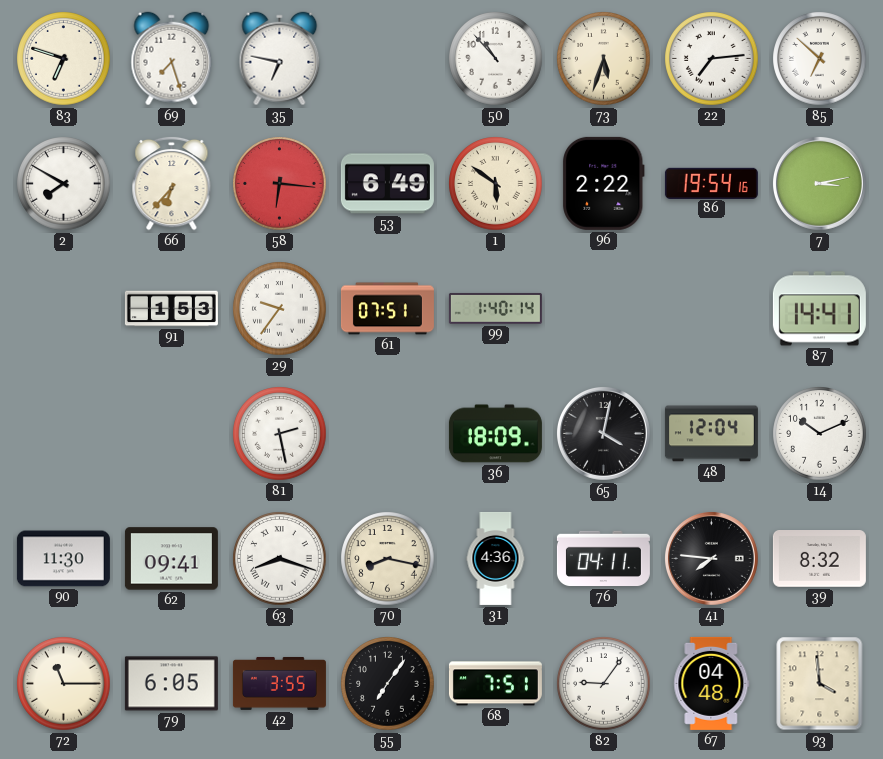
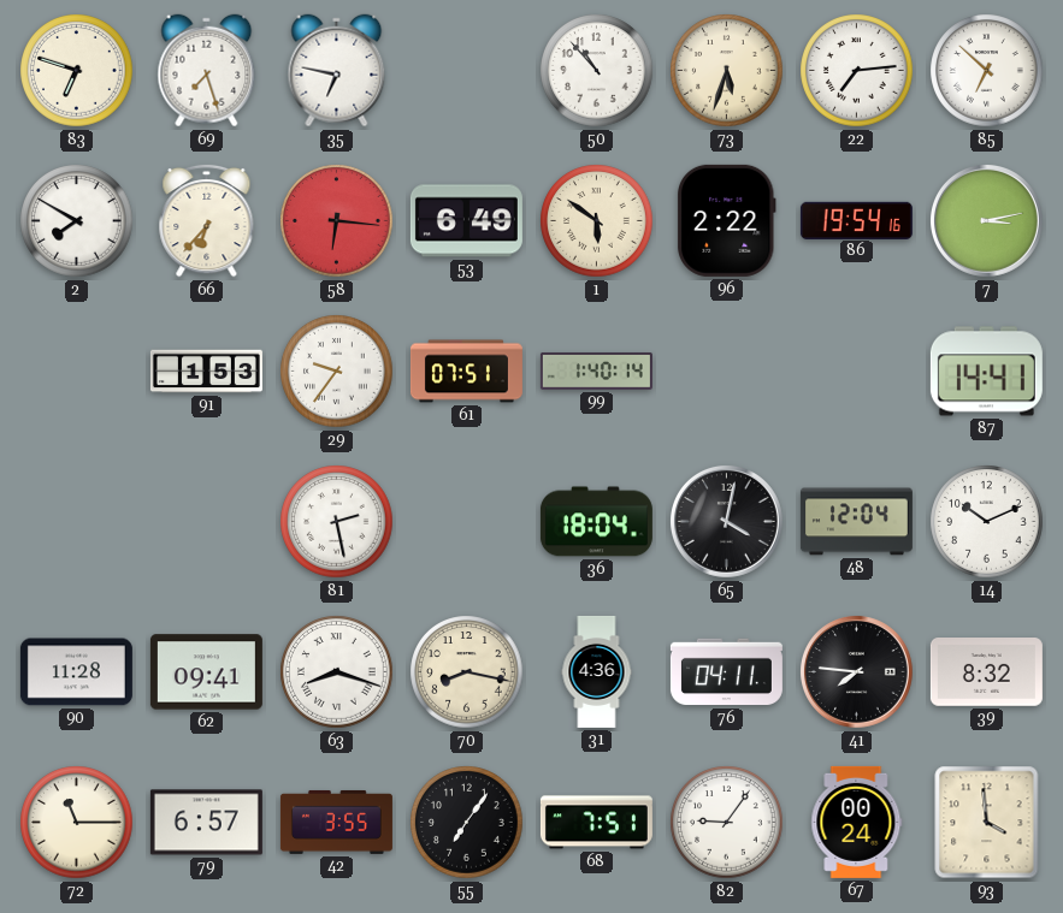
36: 18:09 -> 18:04 (596, 522)
90: 11:30 -> 11:28 (76, 672)
79: 6:05 -> 6:57 (206, 823)
67: 04:48 -> 00:24 (857, 822)
